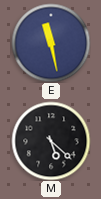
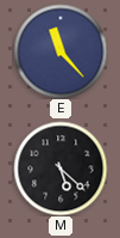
E: 11:28 -> 11:23 (61, 51)
